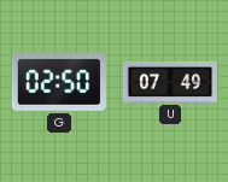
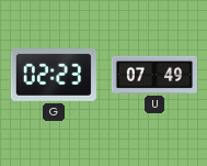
G: 02:50 -> 02:23 (54, 76)
